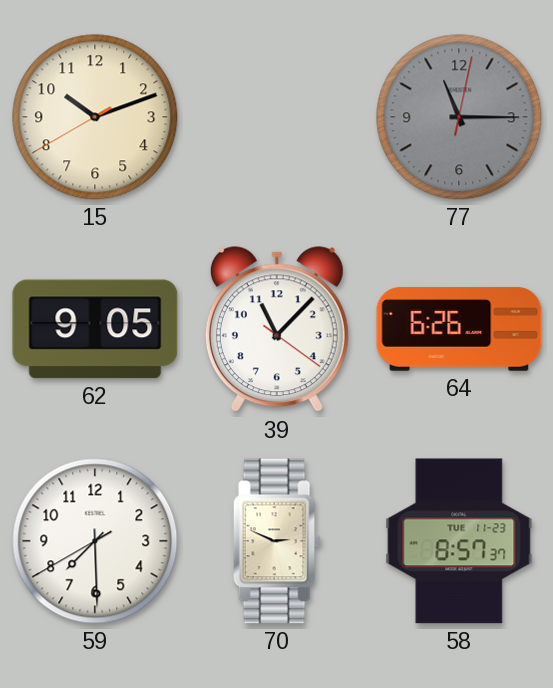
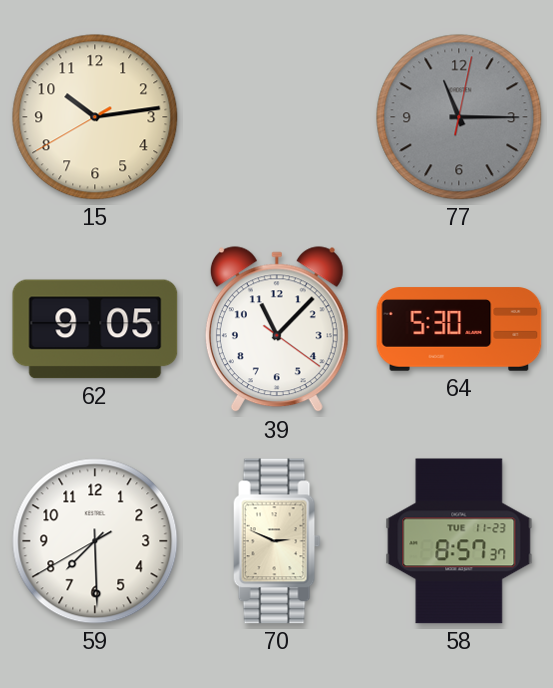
15: 10:11 -> 10:13 (95, 117)
64: 6:26 -> 5:30 (459, 329)
